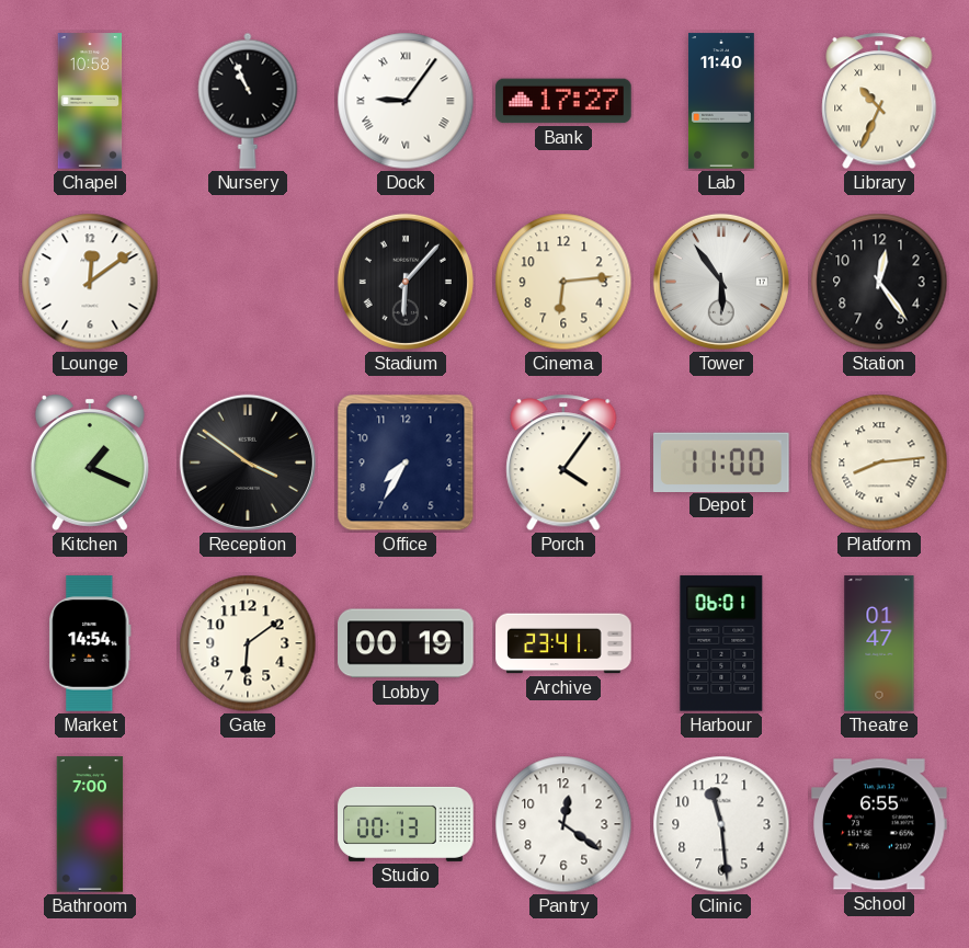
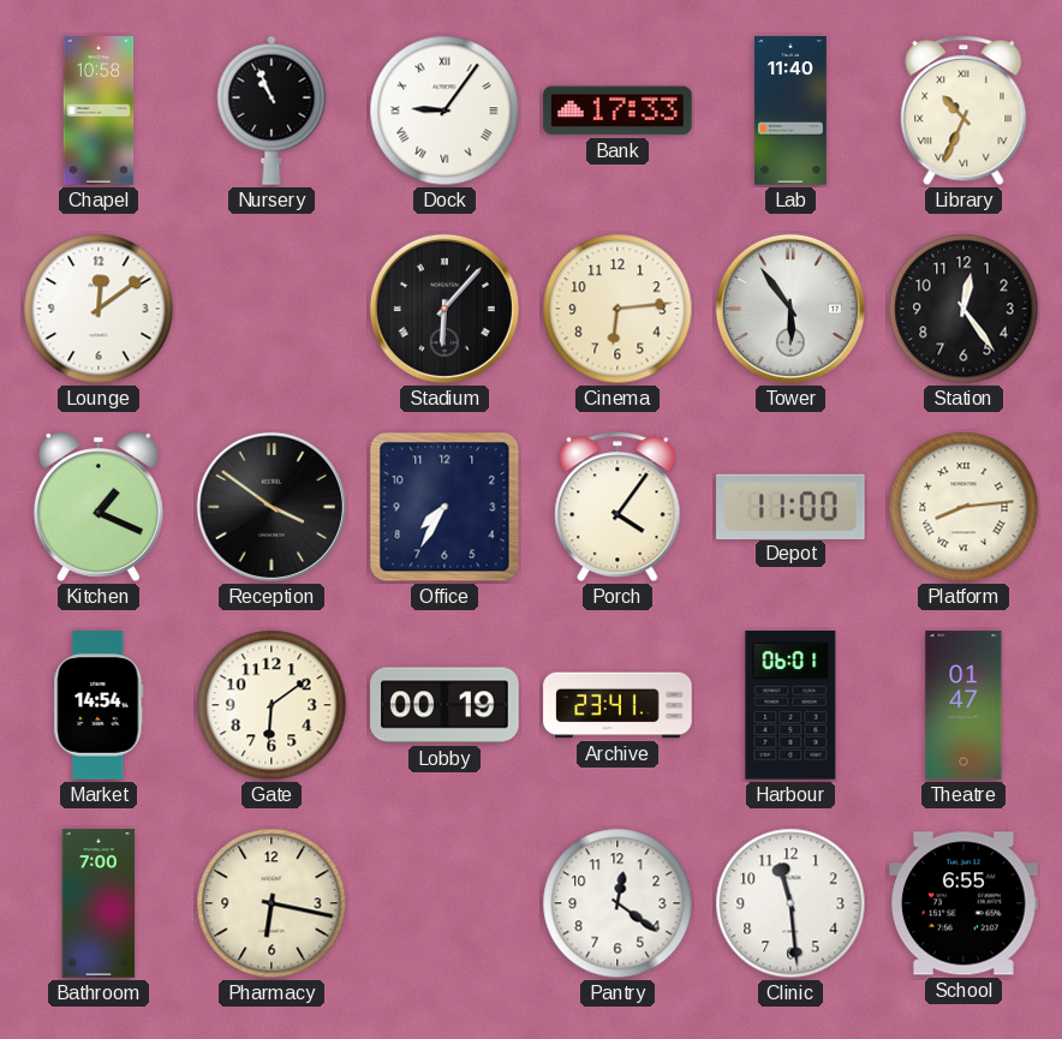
Bank: 17:27 -> 17:33 (617, 111)
Pharmacy: none -> 6:17 (272, 903)
Studio: 00:13 -> none (406, 824)
